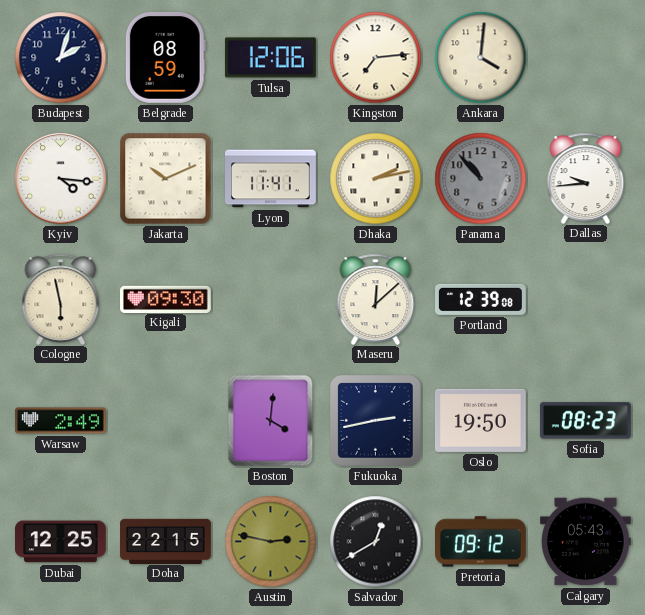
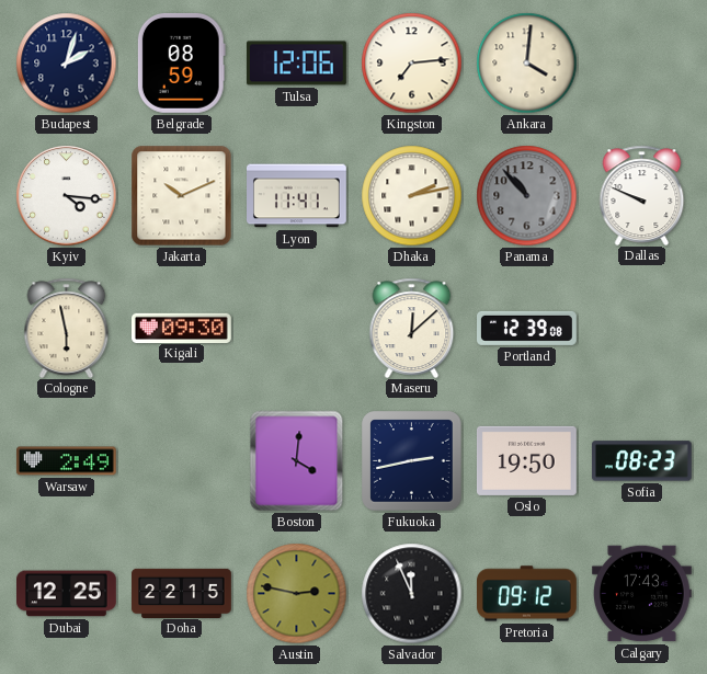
Dallas: 9:44 -> 9:49 (642, 195)
Salvador: 12:40 -> 11:56 (412, 594)
Calgary: 05:43 -> 17:43 (642, 594)
